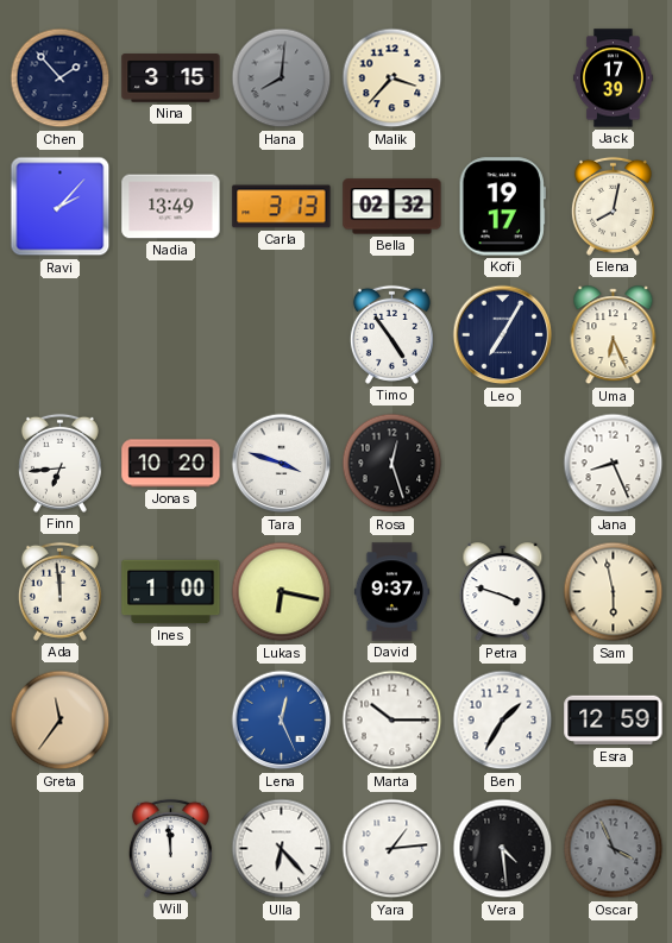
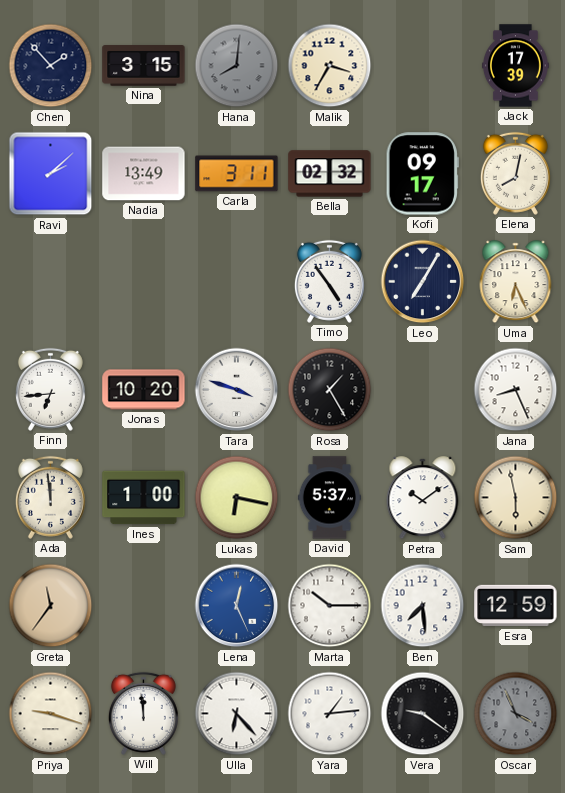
Malik: 3:37 -> 3:35 (330, 66)
Ravi: 2:07 -> 2:08 (51, 174)
Carla: 3:13 -> 3:11 (237, 174)
Kofi: 19:17 -> 09:17 (422, 174)
Rosa: 12:27 -> 1:25 (330, 390)
David: 9:37 -> 5:37 (330, 498)
Petra: 3:48 -> 10:09 (423, 498)
Ben: 1:35 -> 7:29 (423, 606)
Priya: none -> 9:18 (51, 714)
Vera: 4:29 -> 9:21 (423, 714)
